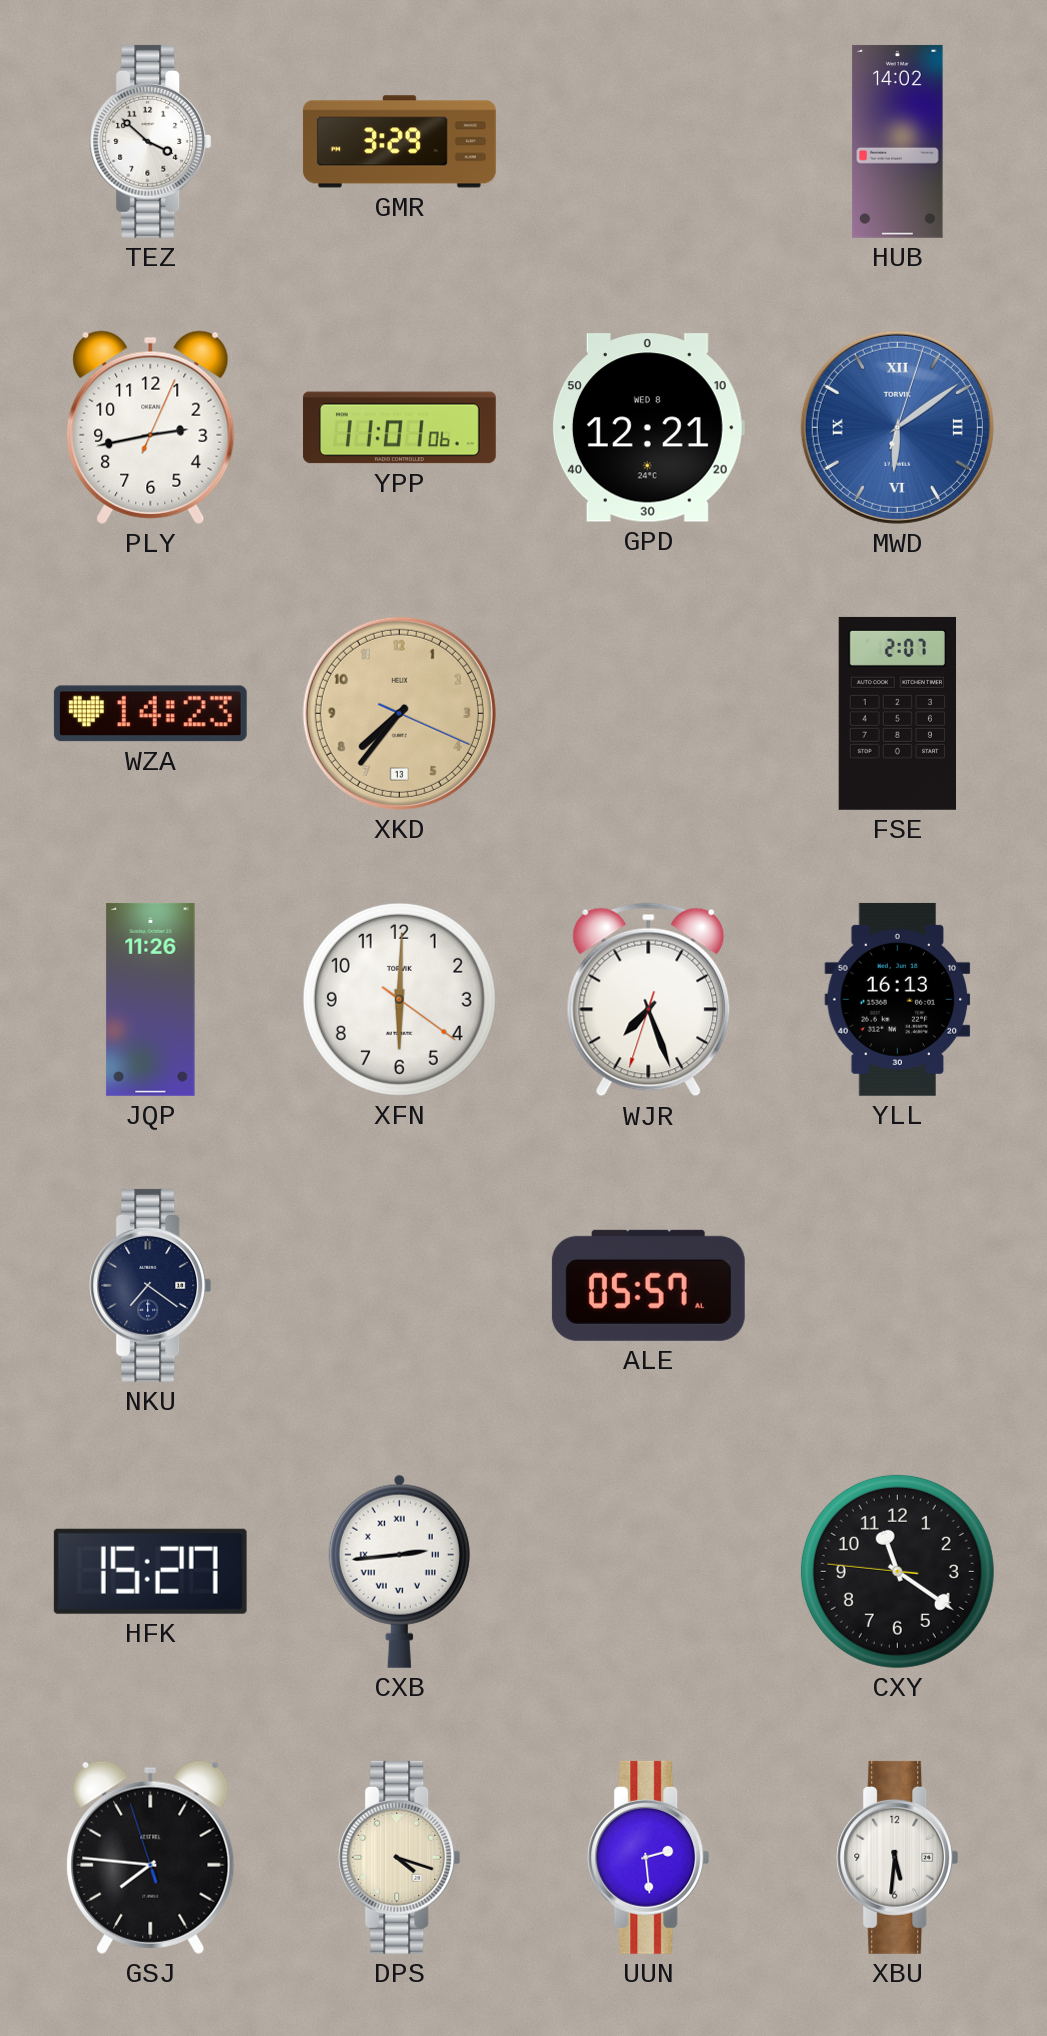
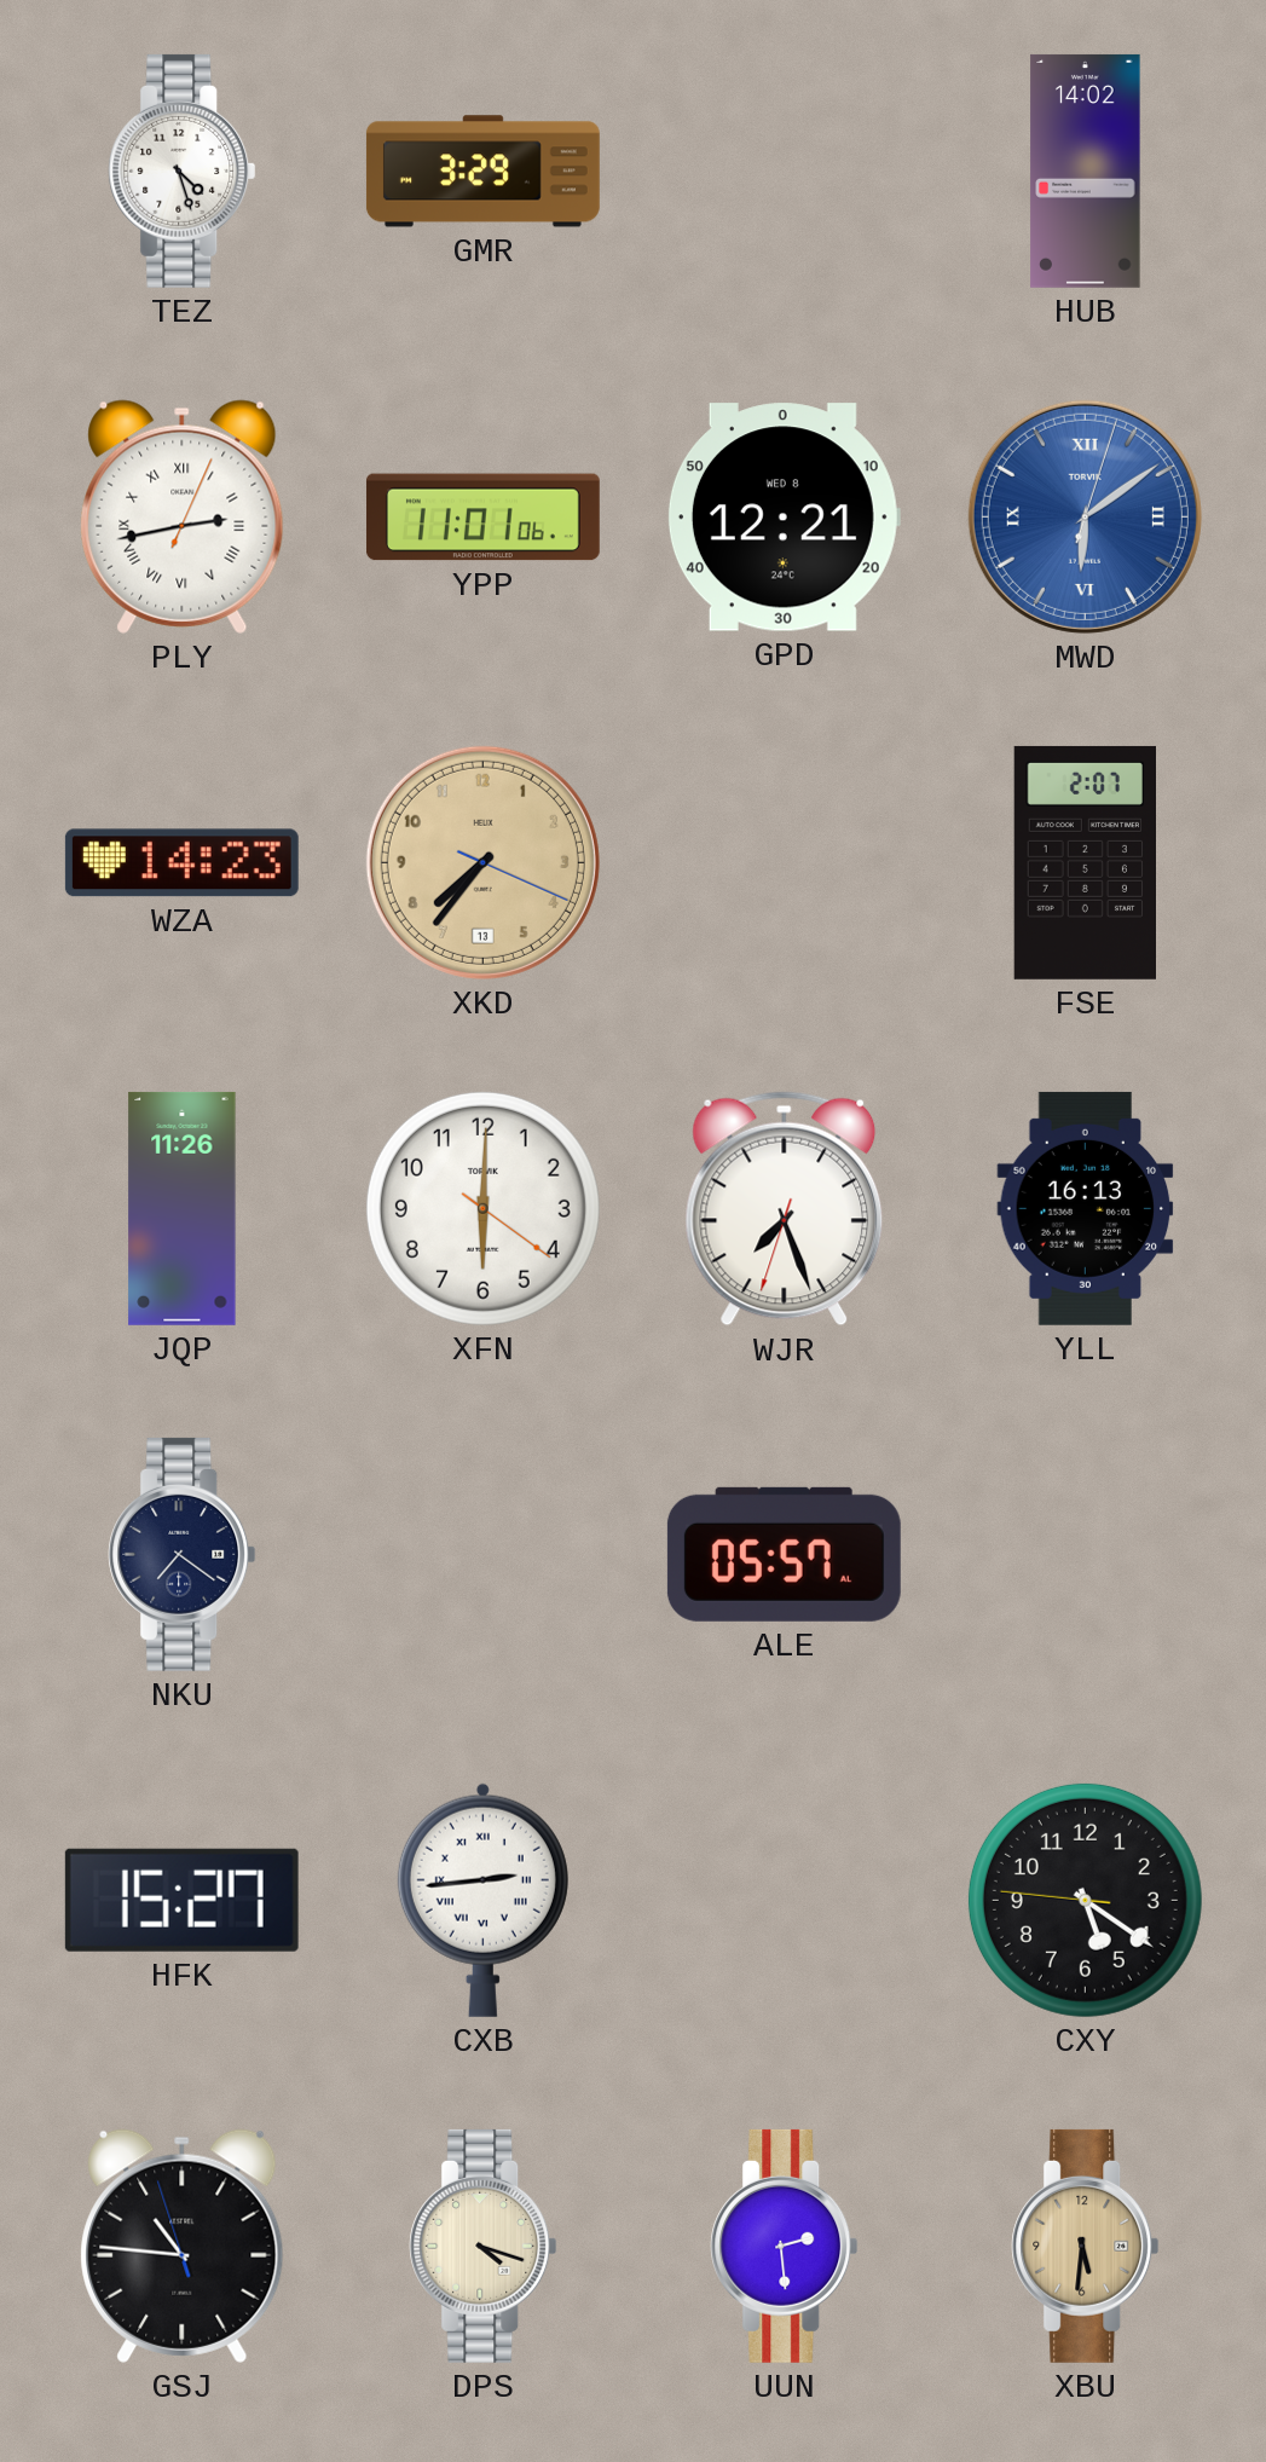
TEZ: 3:52 -> 4:27 (183, 171)
PLY numerals: Arabic -> Roman (183, 516)
CXY: 11:20 -> 5:20 (1085, 1900)
GSJ: 7:45 -> 10:45 (183, 2246)
XBU dial: white -> champagne (1086, 2246)
